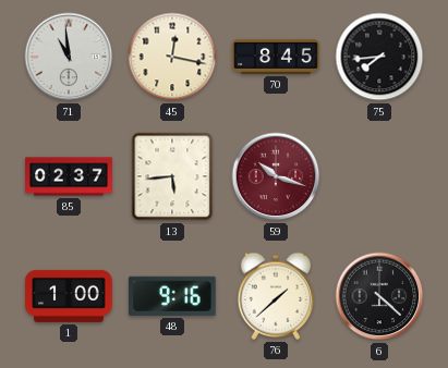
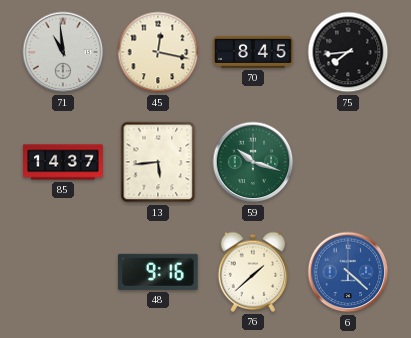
85: 02:37 -> 14:37 (63, 162)
59 dial: burgundy -> green (253, 162)
1: 1:00 -> none (69, 296)
6 dial: black -> blue (348, 272)
